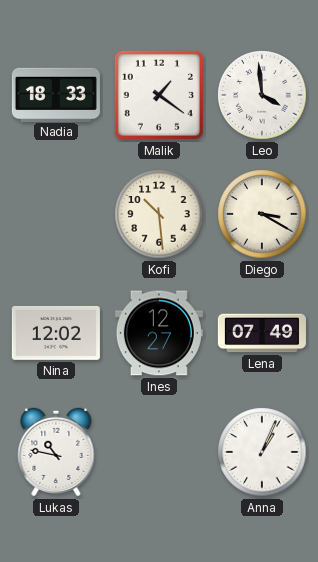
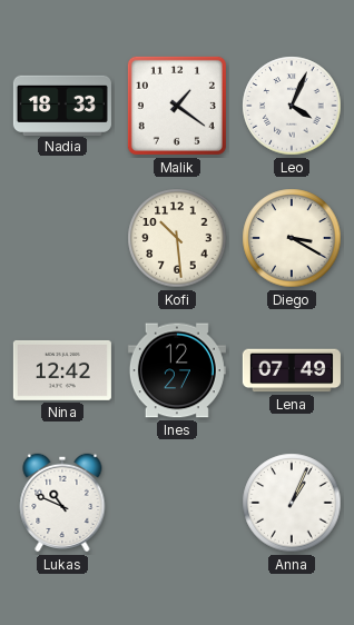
Leo: 3:59 -> 4:04 (292, 106)
Nina: 12:02 -> 12:42 (62, 370)
Lukas: 10:47 -> 10:49 (62, 503)
